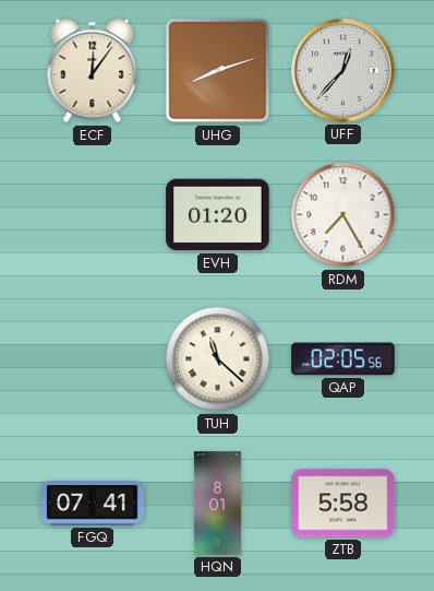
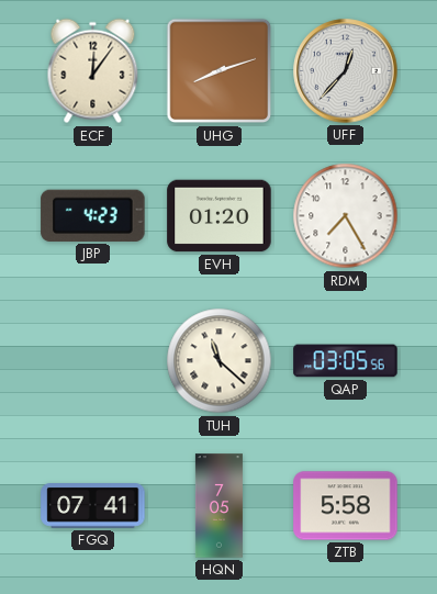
JBP: none -> 4:23 (93, 215)
QAP: 02:05 -> 03:05 (346, 361)
HQN: 8:01 -> 7:05 (218, 506)
